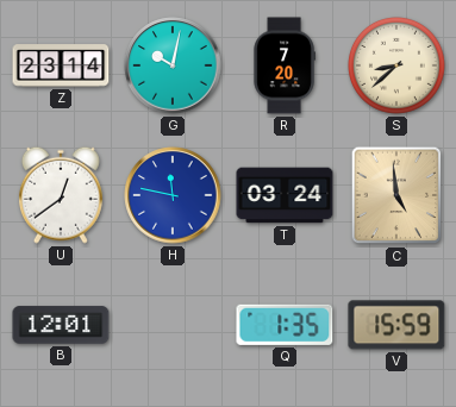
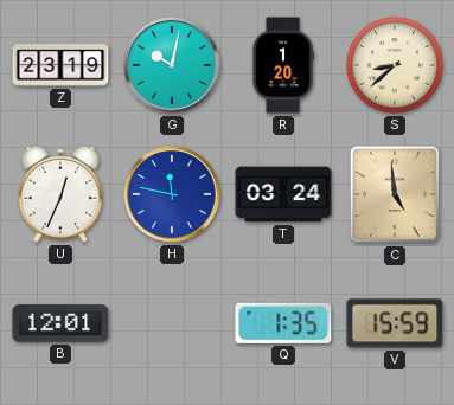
Z: 23:14 -> 23:19 (60, 65)
R: 7:20 -> 1:20 (283, 65)
U: 12:39 -> 12:34 (60, 194)
